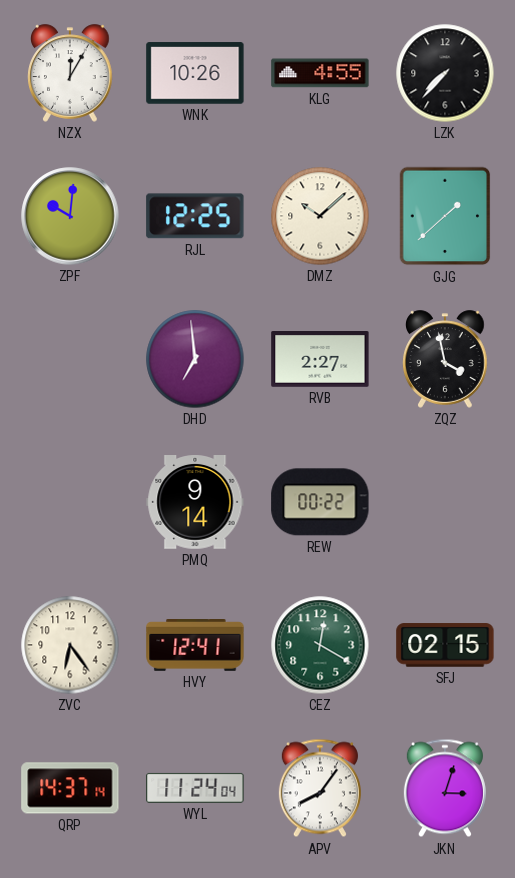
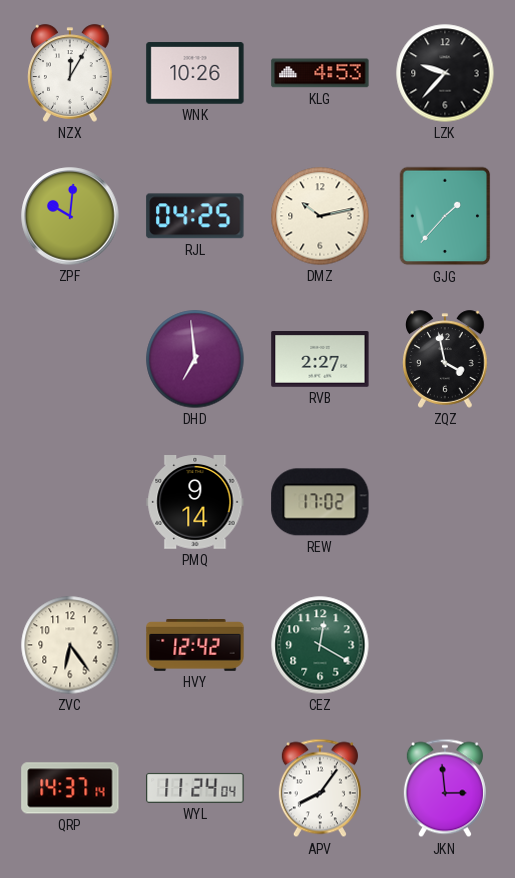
KLG: 4:55 -> 4:53 (320, 73)
LZK: 7:37 -> 9:37 (445, 73)
RJL: 12:25 -> 04:25 (195, 216)
DMZ: 10:08 -> 10:13 (320, 216)
GJG: 1:38 -> 1:37 (445, 216)
REW: 00:22 -> 17:02 (320, 502)
HVY: 12:41 -> 12:42 (195, 646)
SFJ: 02:15 -> none (445, 645)
JKN: 3:03 -> 2:59 (445, 788)
